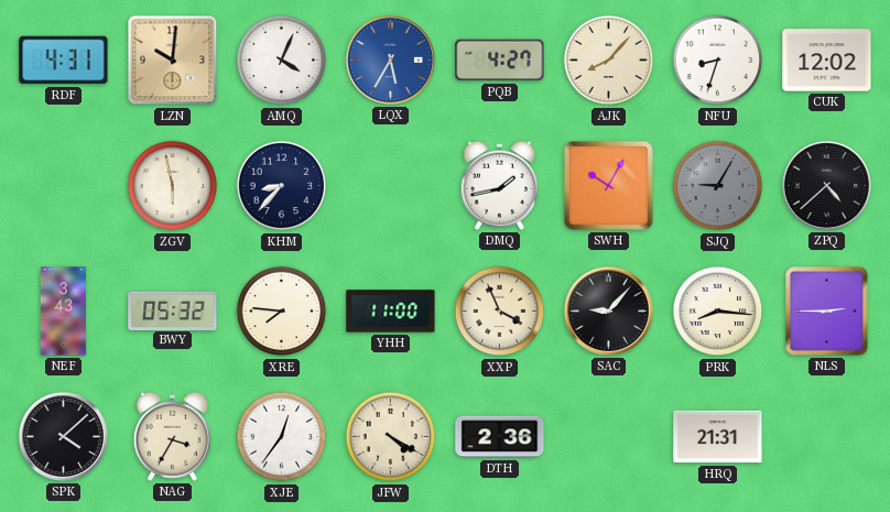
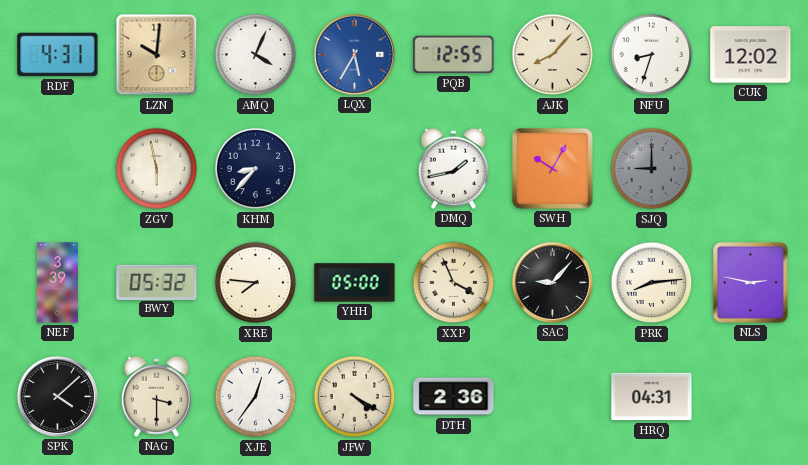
PQB: 4:27 -> 12:55 (454, 55)
SJQ: 9:05 -> 9:00 (652, 169)
ZPQ: 4:38 -> none (826, 185)
NEF: 3:43 -> 3:39 (57, 283)
YHH: 11:00 -> 05:00 (355, 283)
PRK: 8:16 -> 8:14 (652, 283)
NLS: 2:45 -> 2:47 (750, 282)
NAG: 3:35 -> 3:30 (156, 396)
HRQ: 21:31 -> 04:31 (652, 397)
